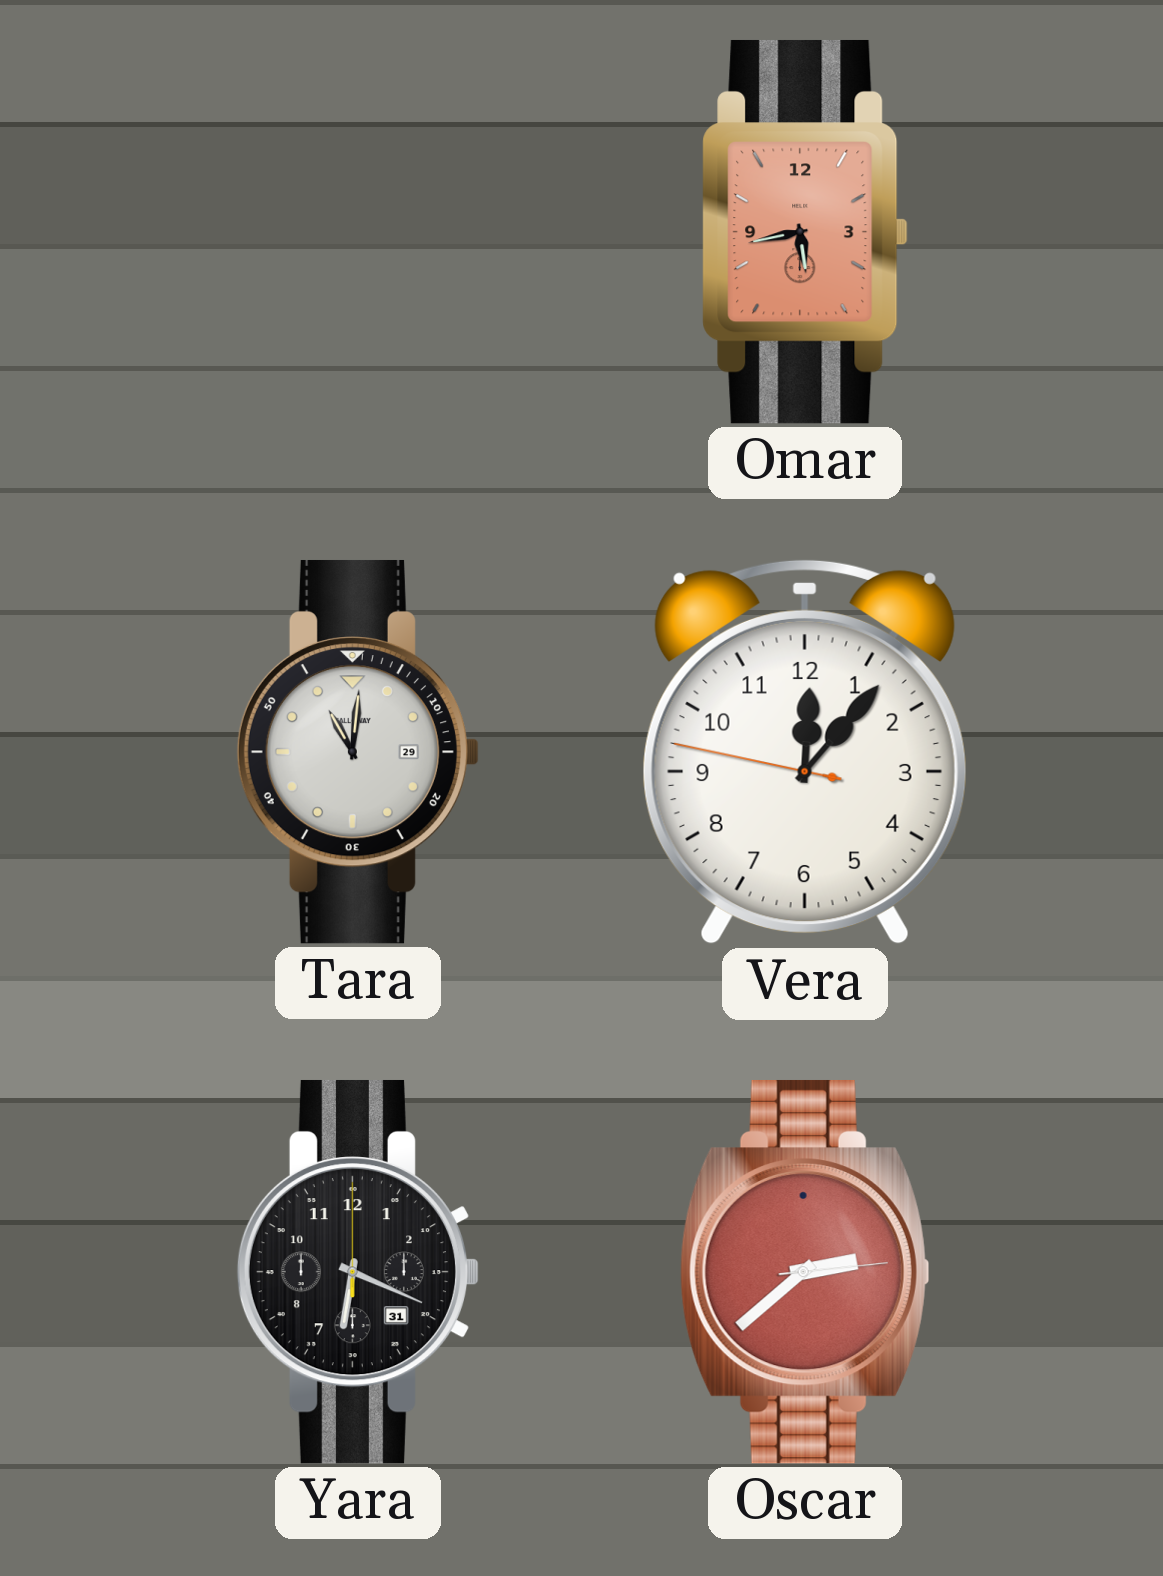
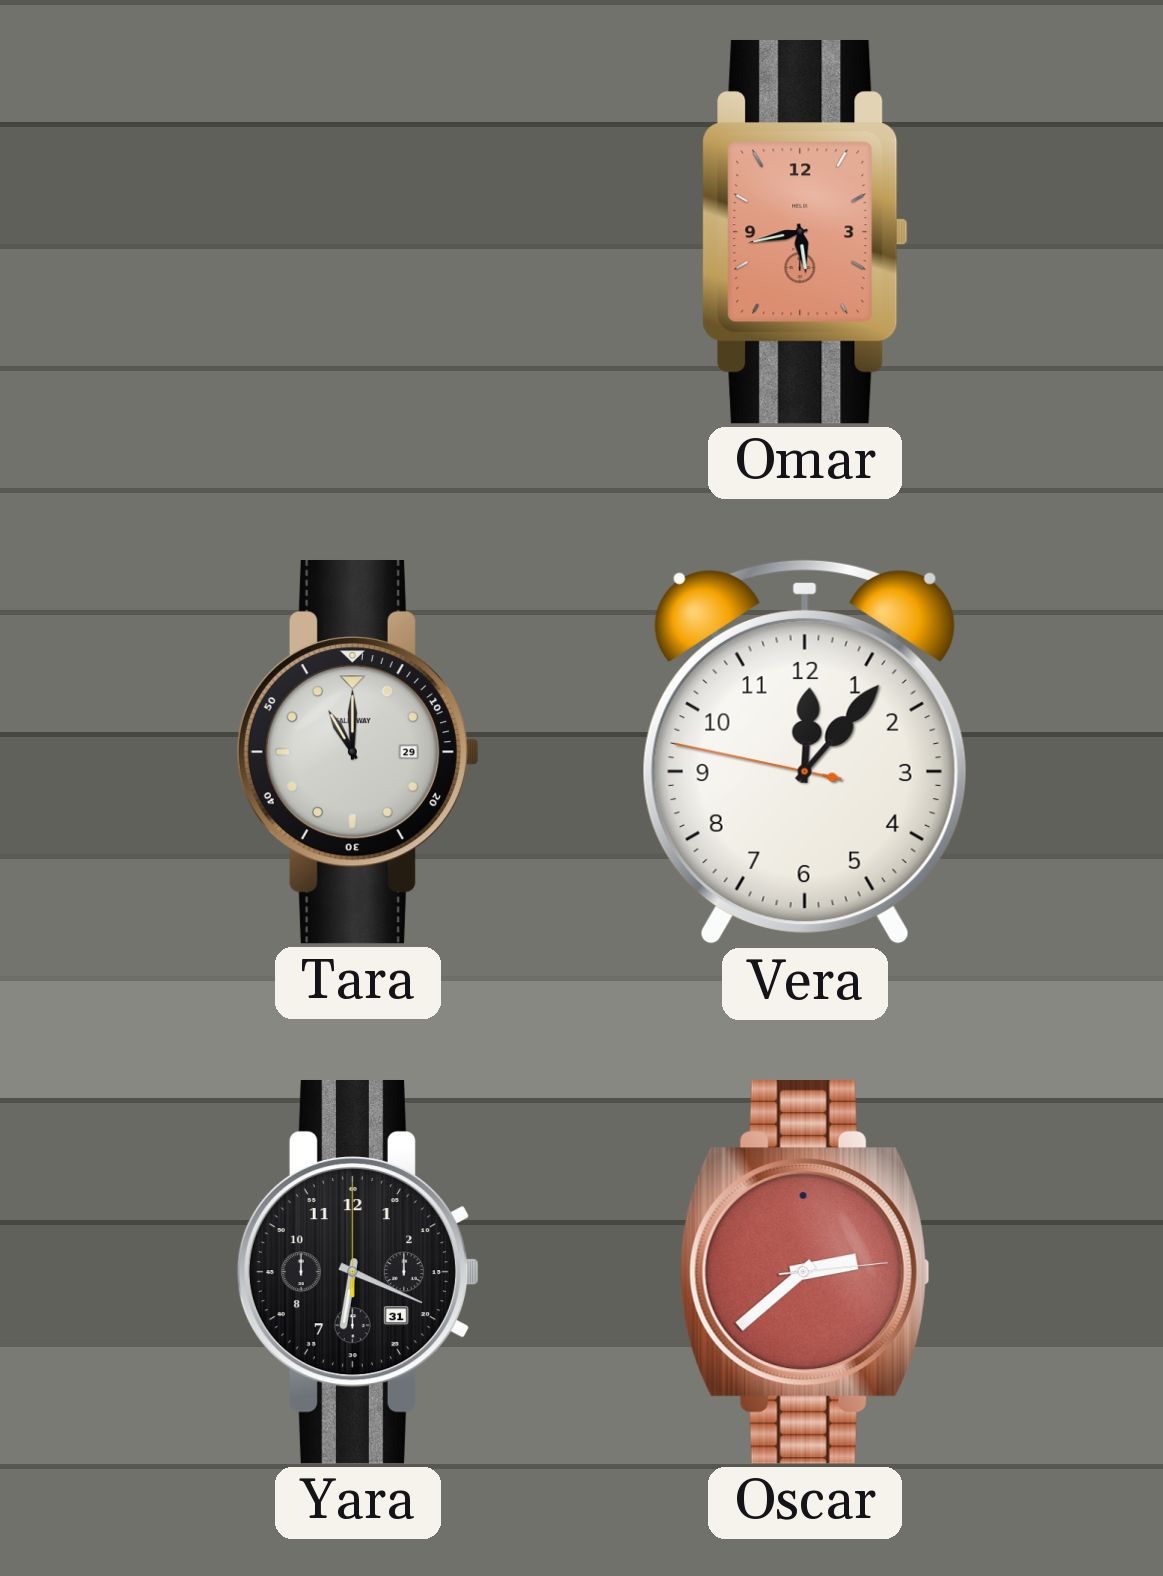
Tara: 11:01 -> 11:00 (357, 752)
